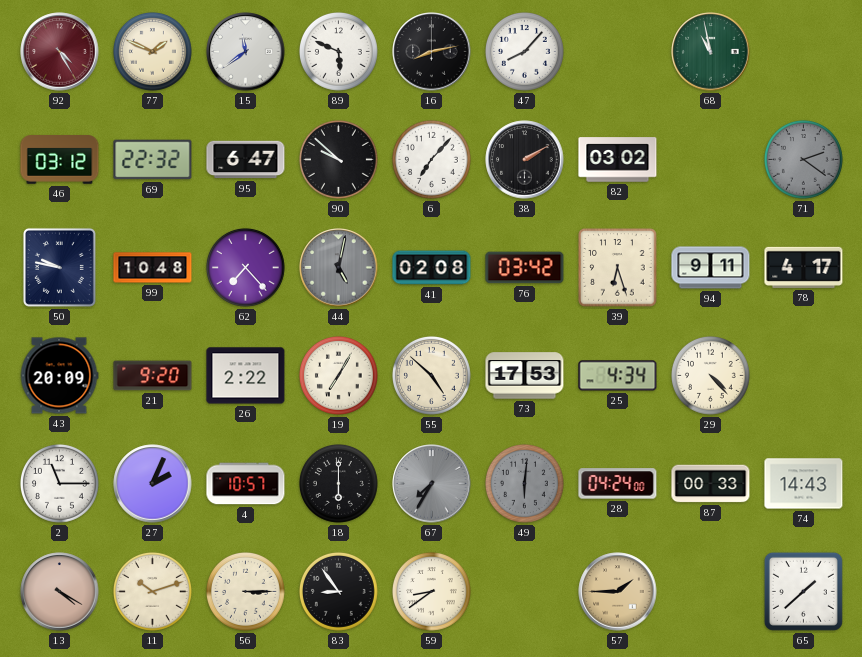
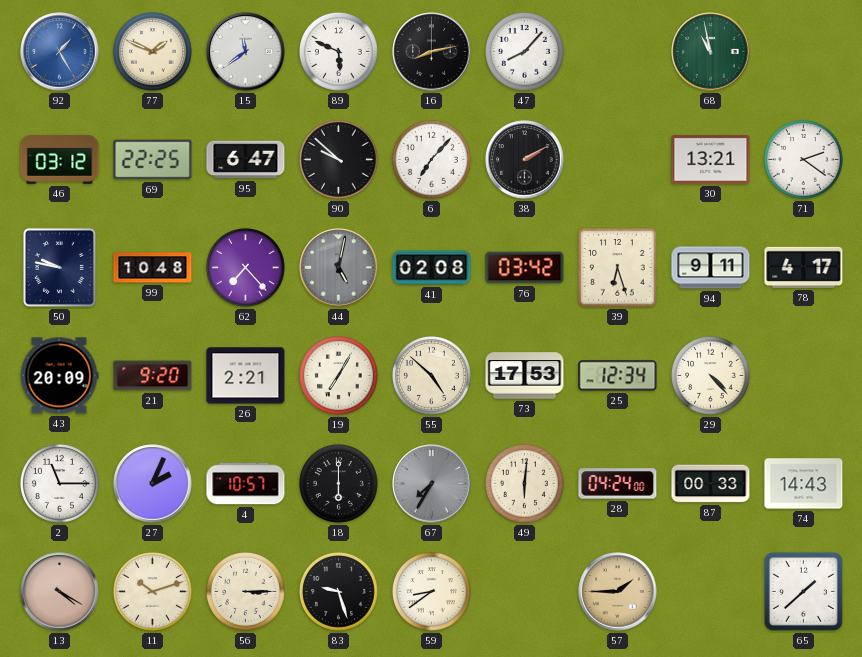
92: 4:25 -> 1:25 (60, 52)
92 dial: burgundy -> blue (60, 52)
69: 22:32 -> 22:25 (153, 160)
82: 03:02 -> none (618, 160)
30: none -> 13:21 (711, 160)
71 dial: grey -> white (803, 159)
26: 2:22 -> 2:21 (246, 376)
25: 4:34 -> 12:34 (618, 376)
49 dial: grey -> cream (524, 483)
83: 8:54 -> 9:27 (338, 591)
